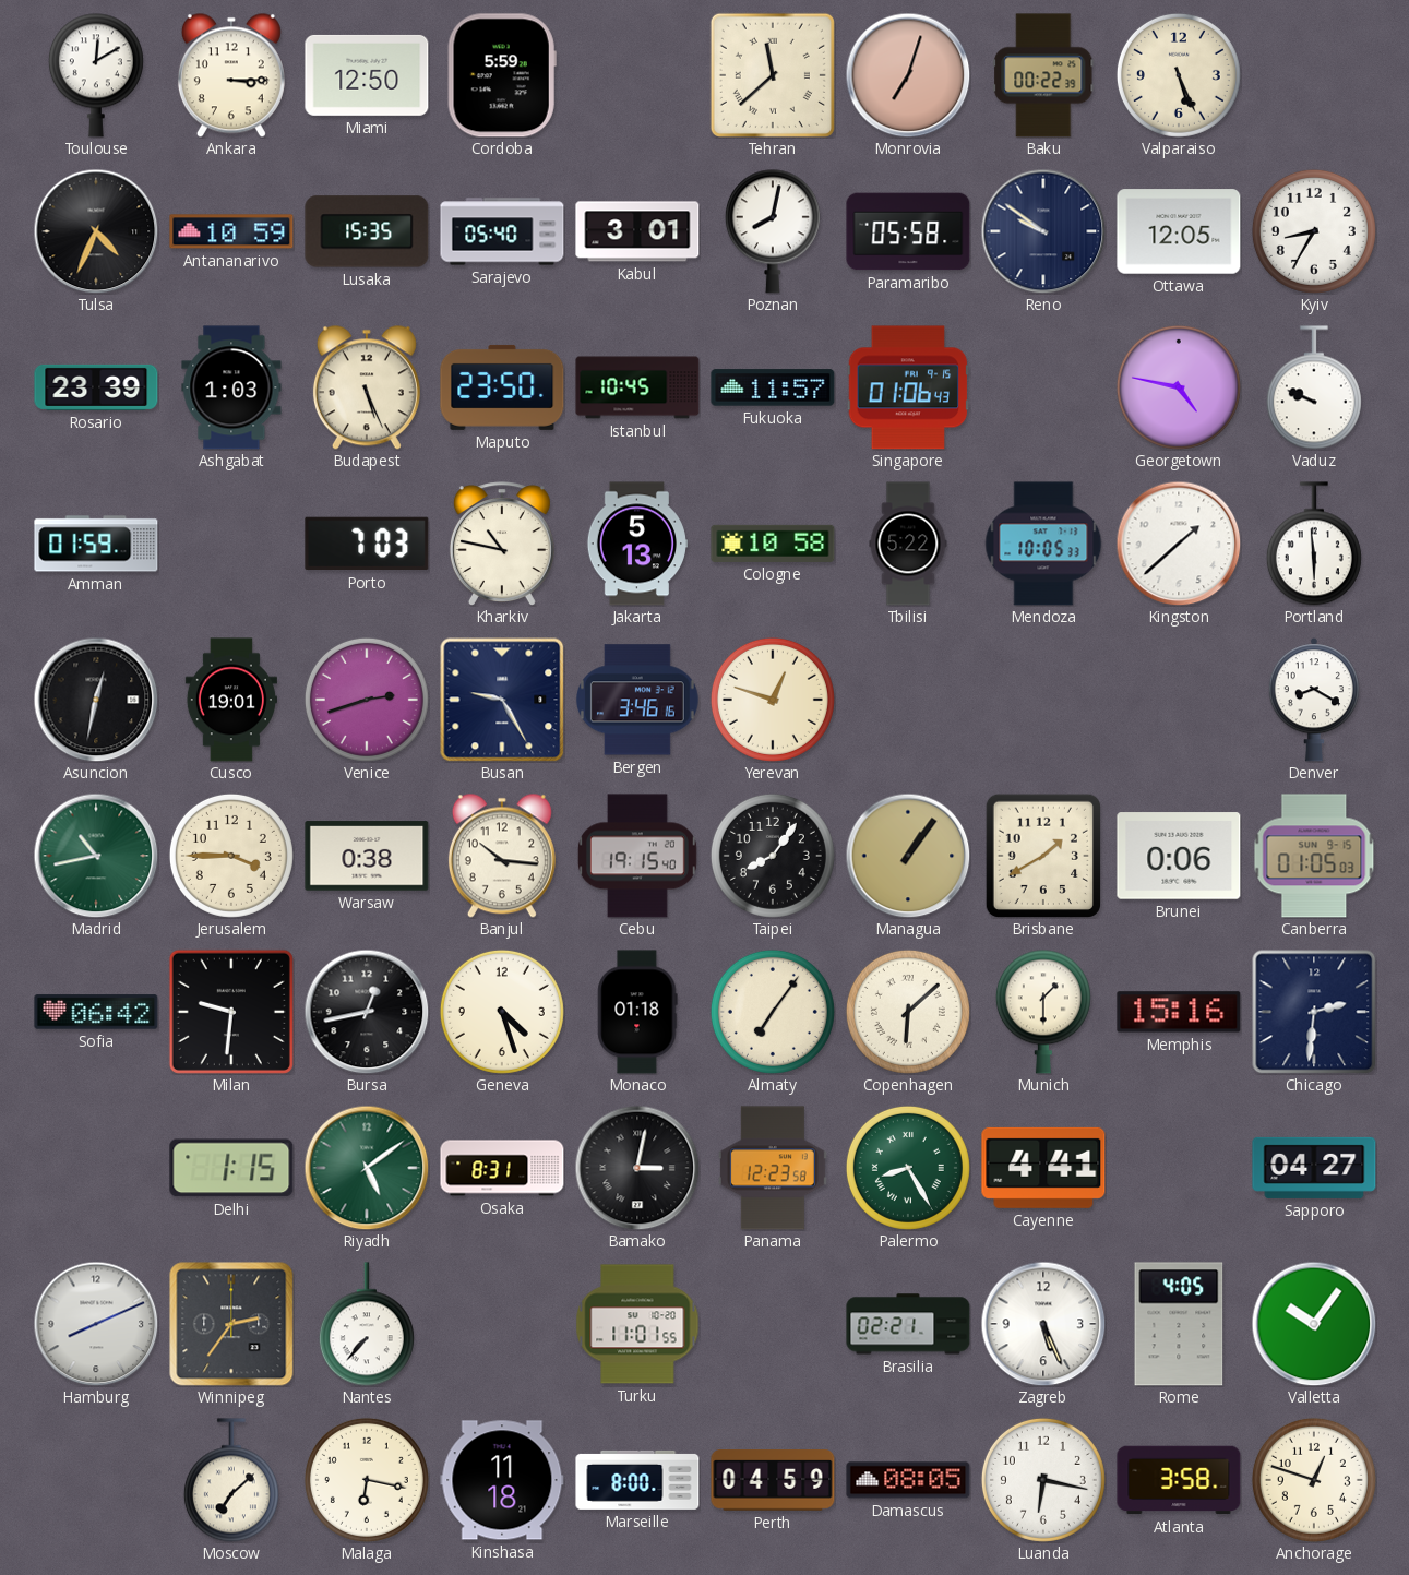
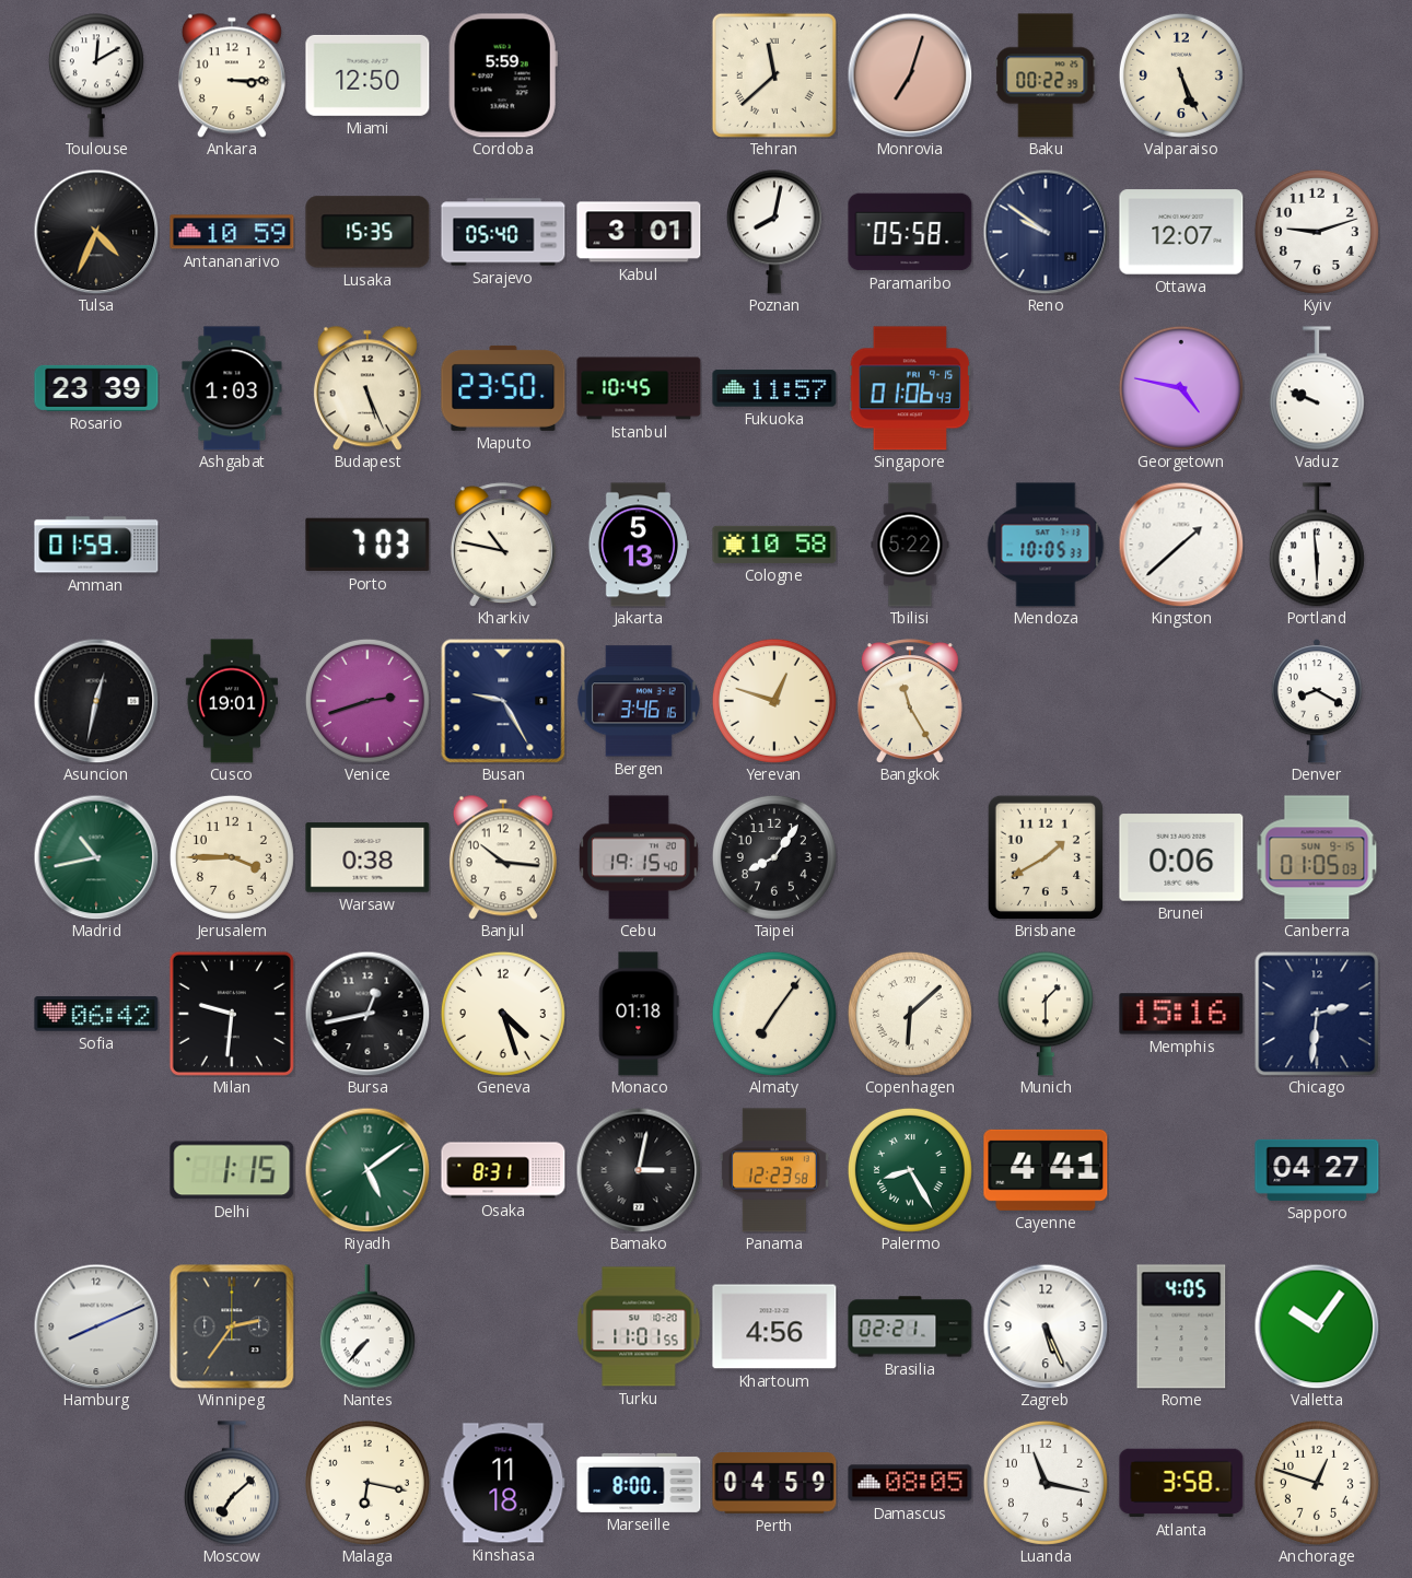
Ottawa: 12:05 -> 12:07 (1181, 232)
Kyiv: 8:35 -> 9:12 (1317, 232)
Bangkok: none -> 11:25 (910, 701)
Managua: 1:06 -> none (908, 856)
Khartoum: none -> 4:56 (774, 1326)
Luanda: 6:17 -> 11:17 (1046, 1483)
